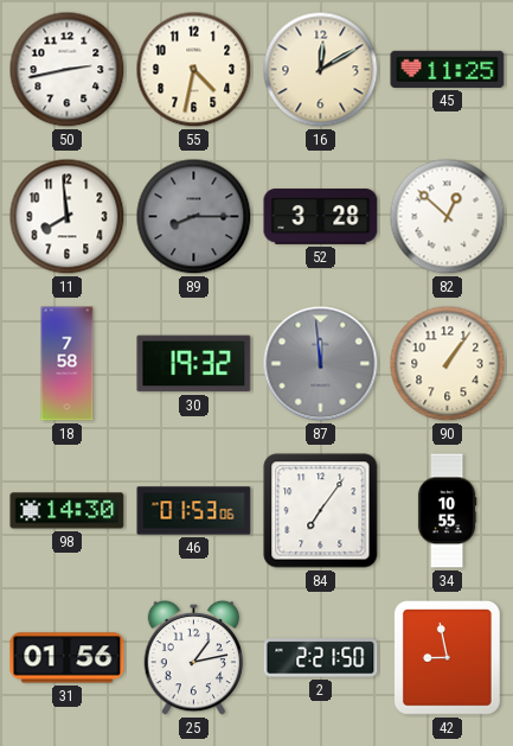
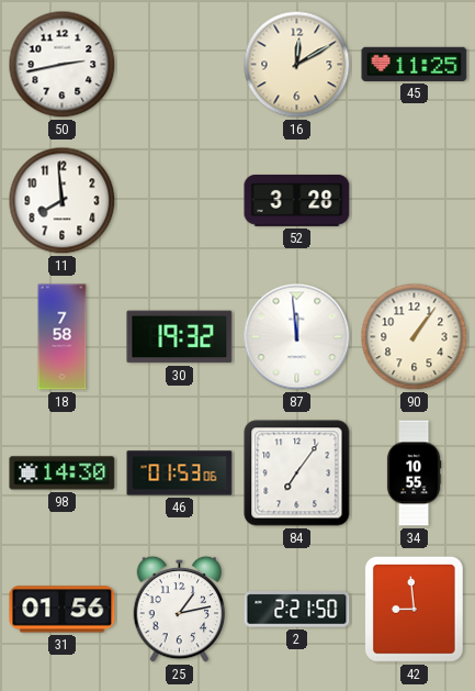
55: 4:32 -> none (194, 70)
89: 8:15 -> none (194, 217)
82: 12:52 -> none (448, 217)
87 dial: grey -> white (297, 337)
42: 8:58 -> 8:59 (414, 609)
